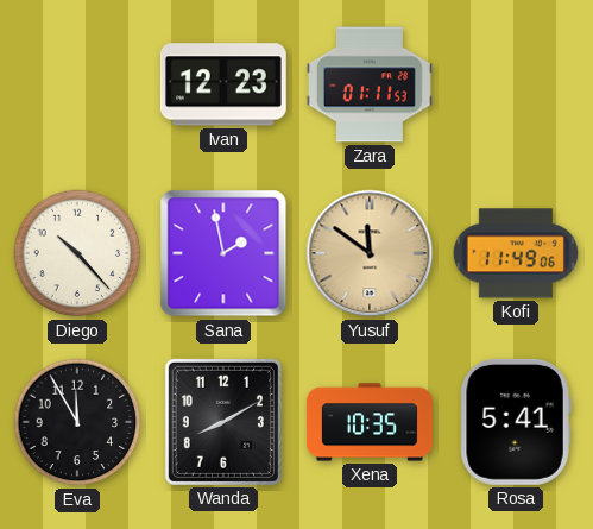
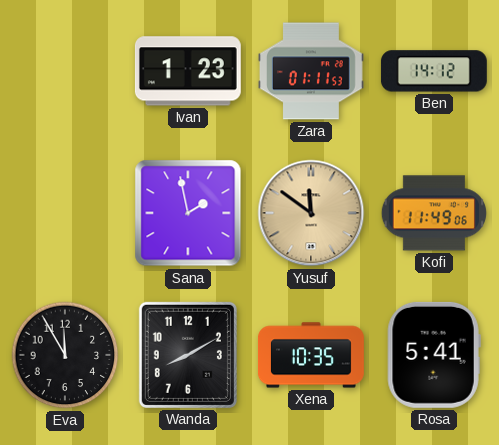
Ivan: 12:23 -> 1:23 (188, 71)
Ben: none -> 14:12 (434, 71)
Diego: 10:23 -> none (77, 253)
